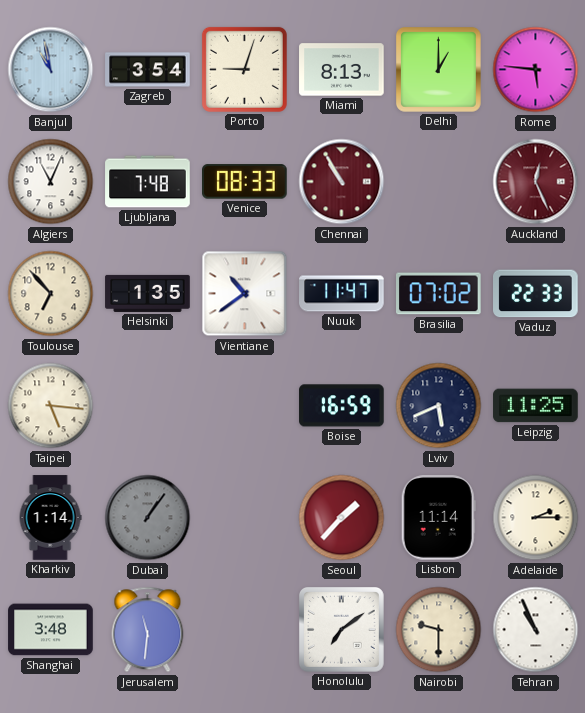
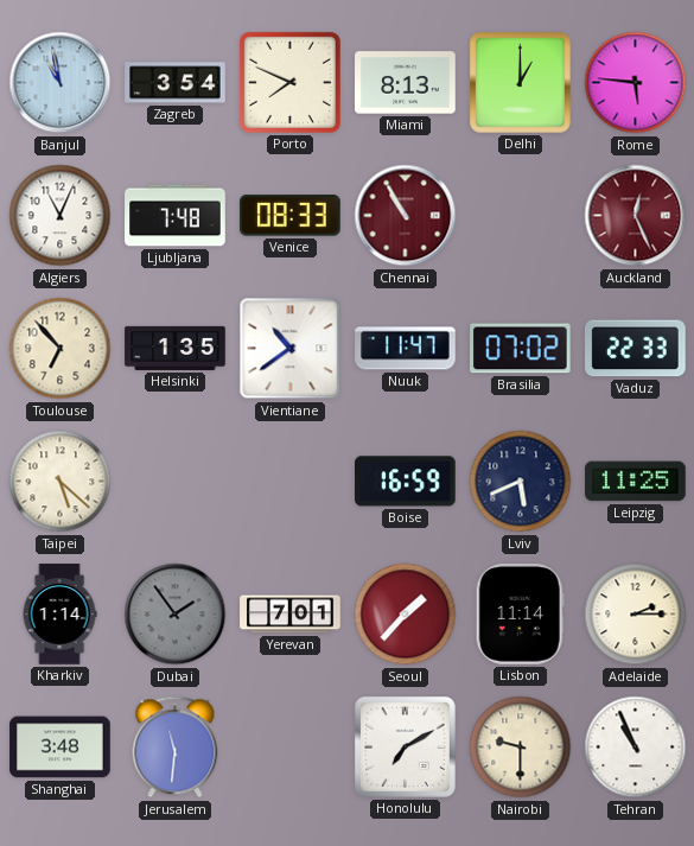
Porto: 9:03 -> 7:49 (289, 82)
Taipei: 5:16 -> 5:22 (61, 482)
Dubai: 1:06 -> 1:54 (176, 615)
Yerevan: none -> 7:01 (291, 615)
Honolulu: 7:09 -> 7:10 (406, 748)
